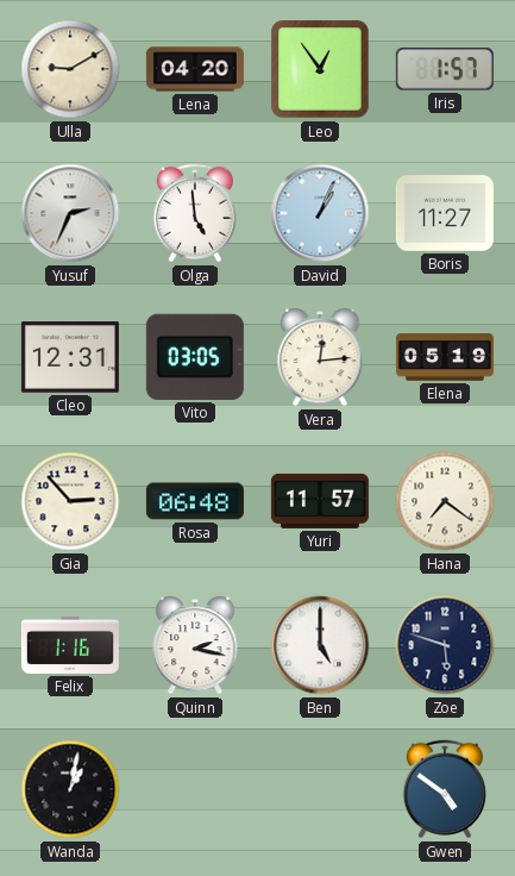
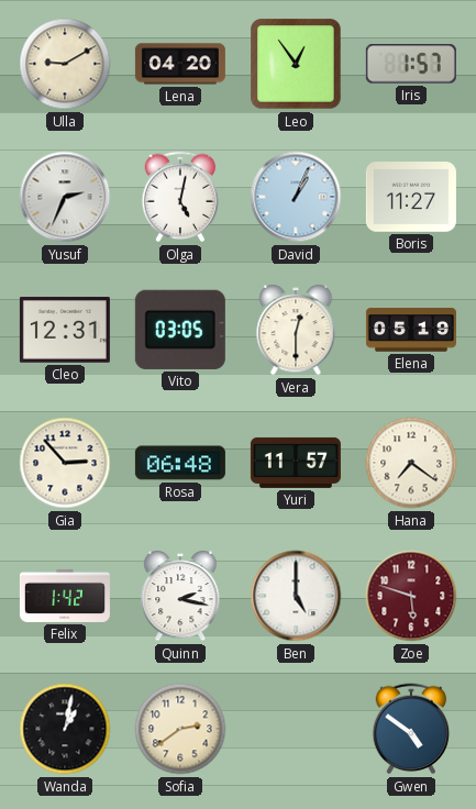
Olga: 4:59 -> 5:02 (180, 197)
Vera: 12:14 -> 12:30 (296, 331)
Felix: 1:16 -> 1:42 (65, 596)
Zoe dial: navy -> burgundy (411, 596)
Sofia: none -> 2:39 (180, 729)
